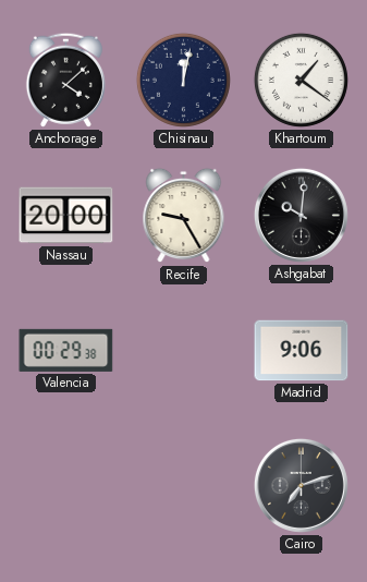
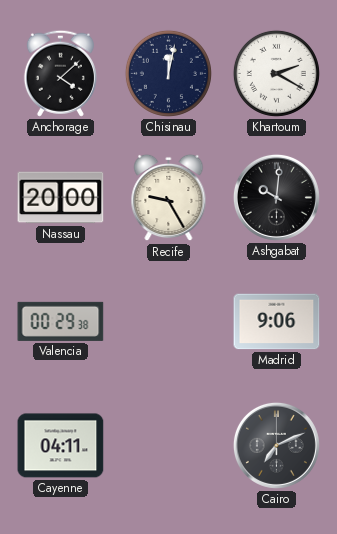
Khartoum: 1:21 -> 2:20 (276, 73)
Cayenne: none -> 04:11 (61, 446)
Cairo: 7:12 -> 7:11 (276, 445)
